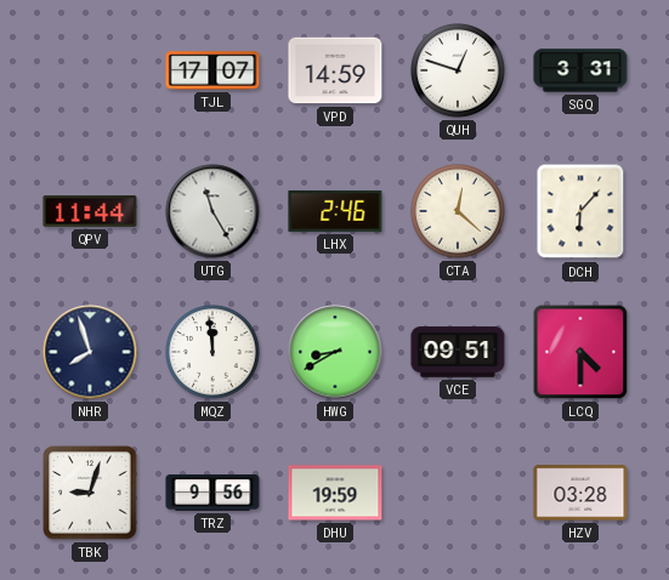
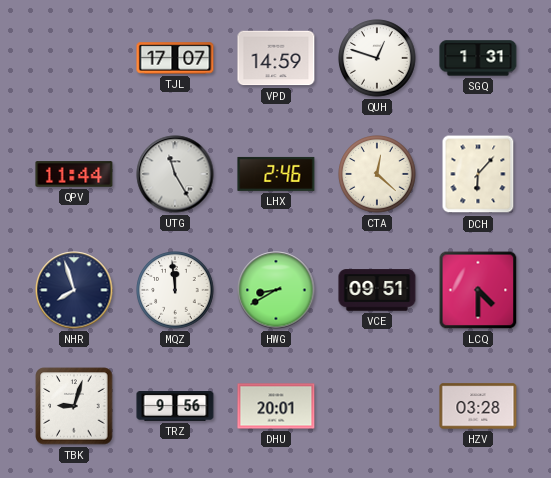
SGQ: 3:31 -> 1:31 (478, 58)
DHU: 19:59 -> 20:01 (276, 406)
